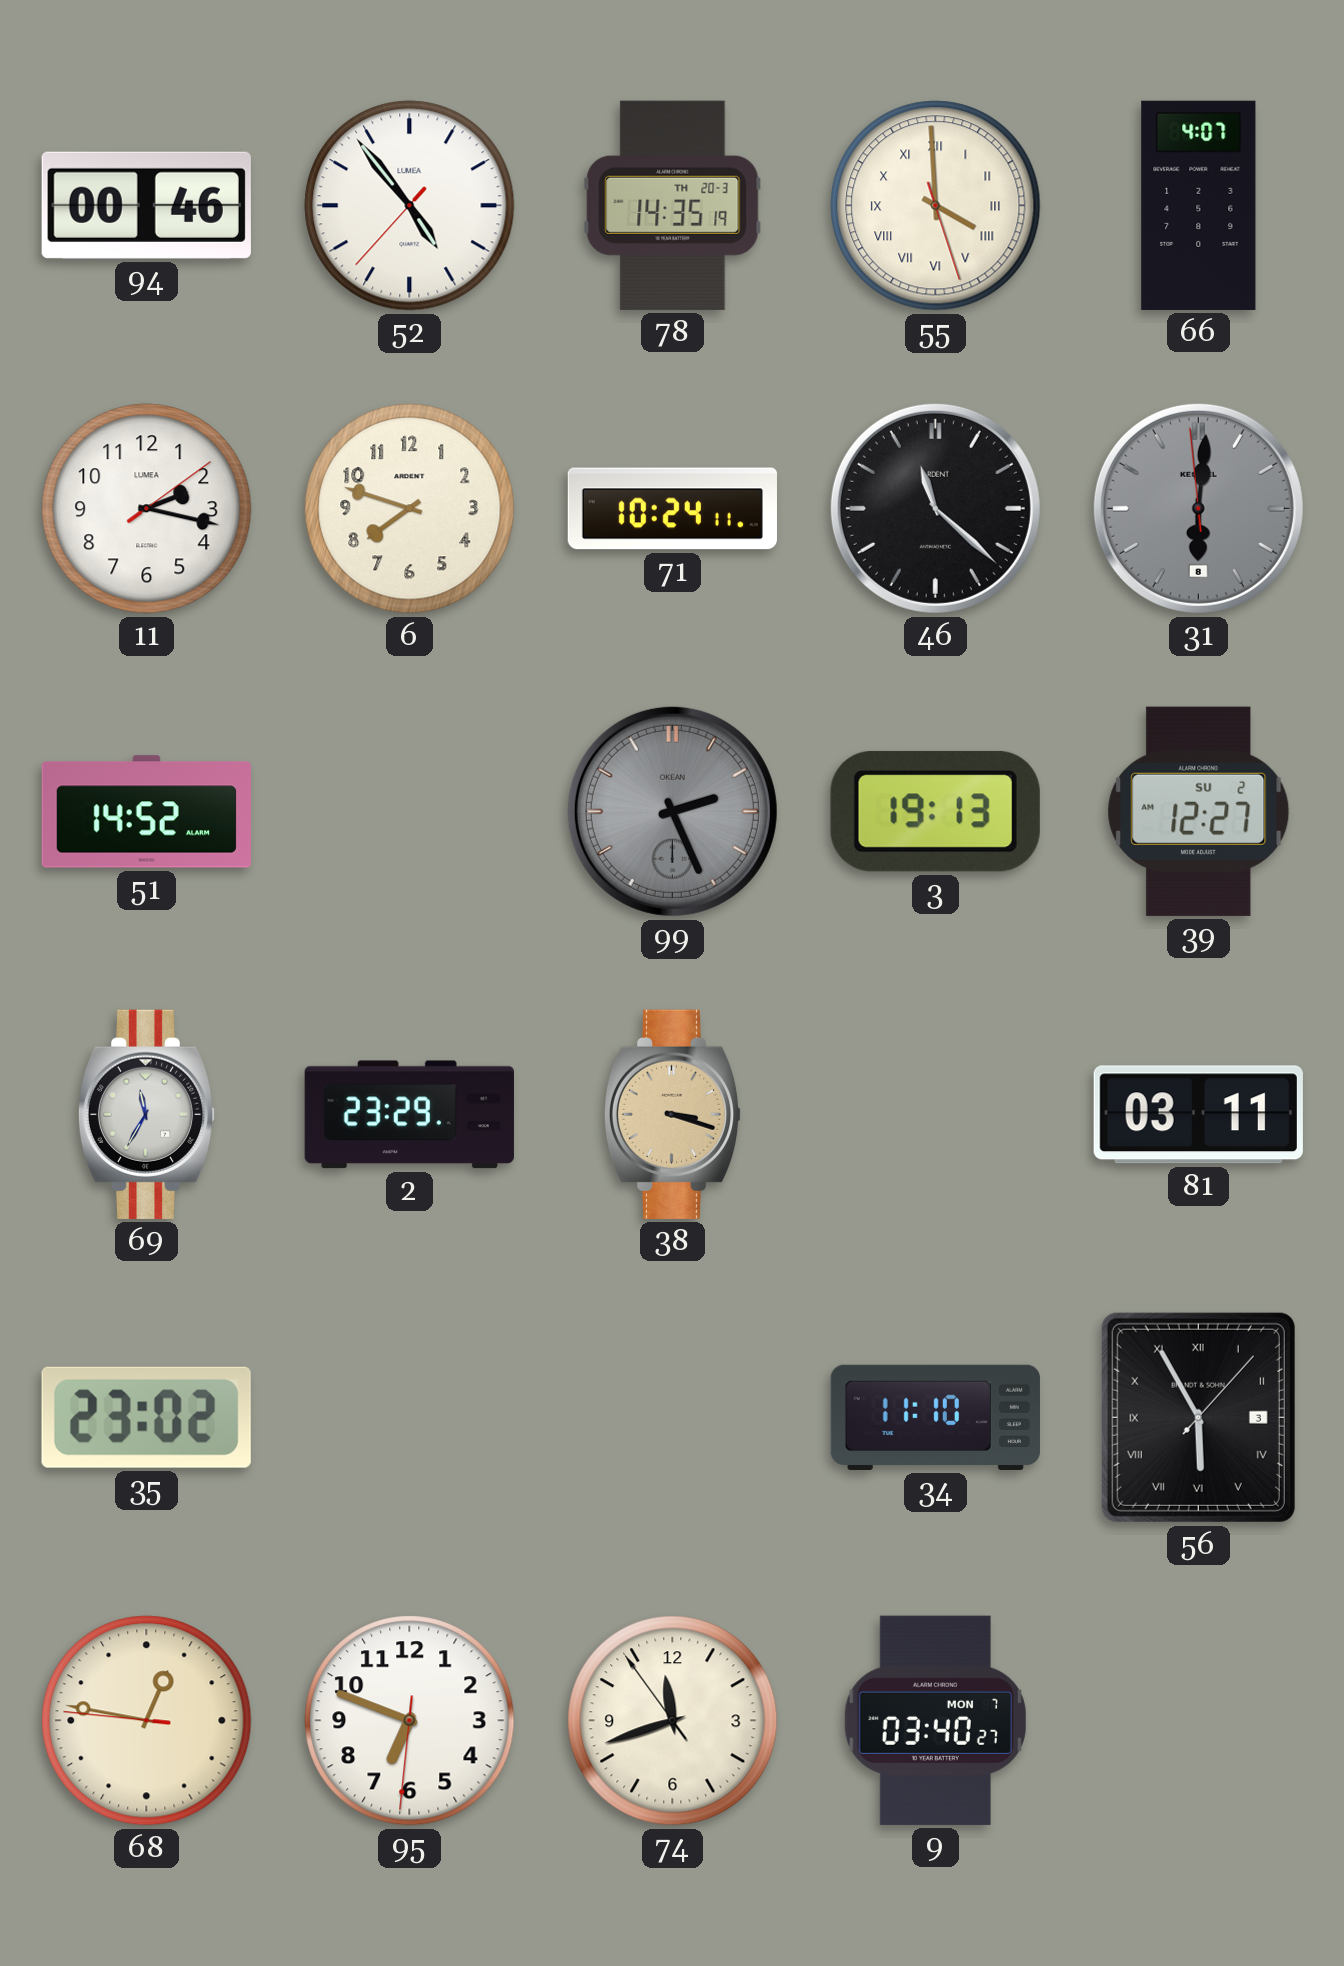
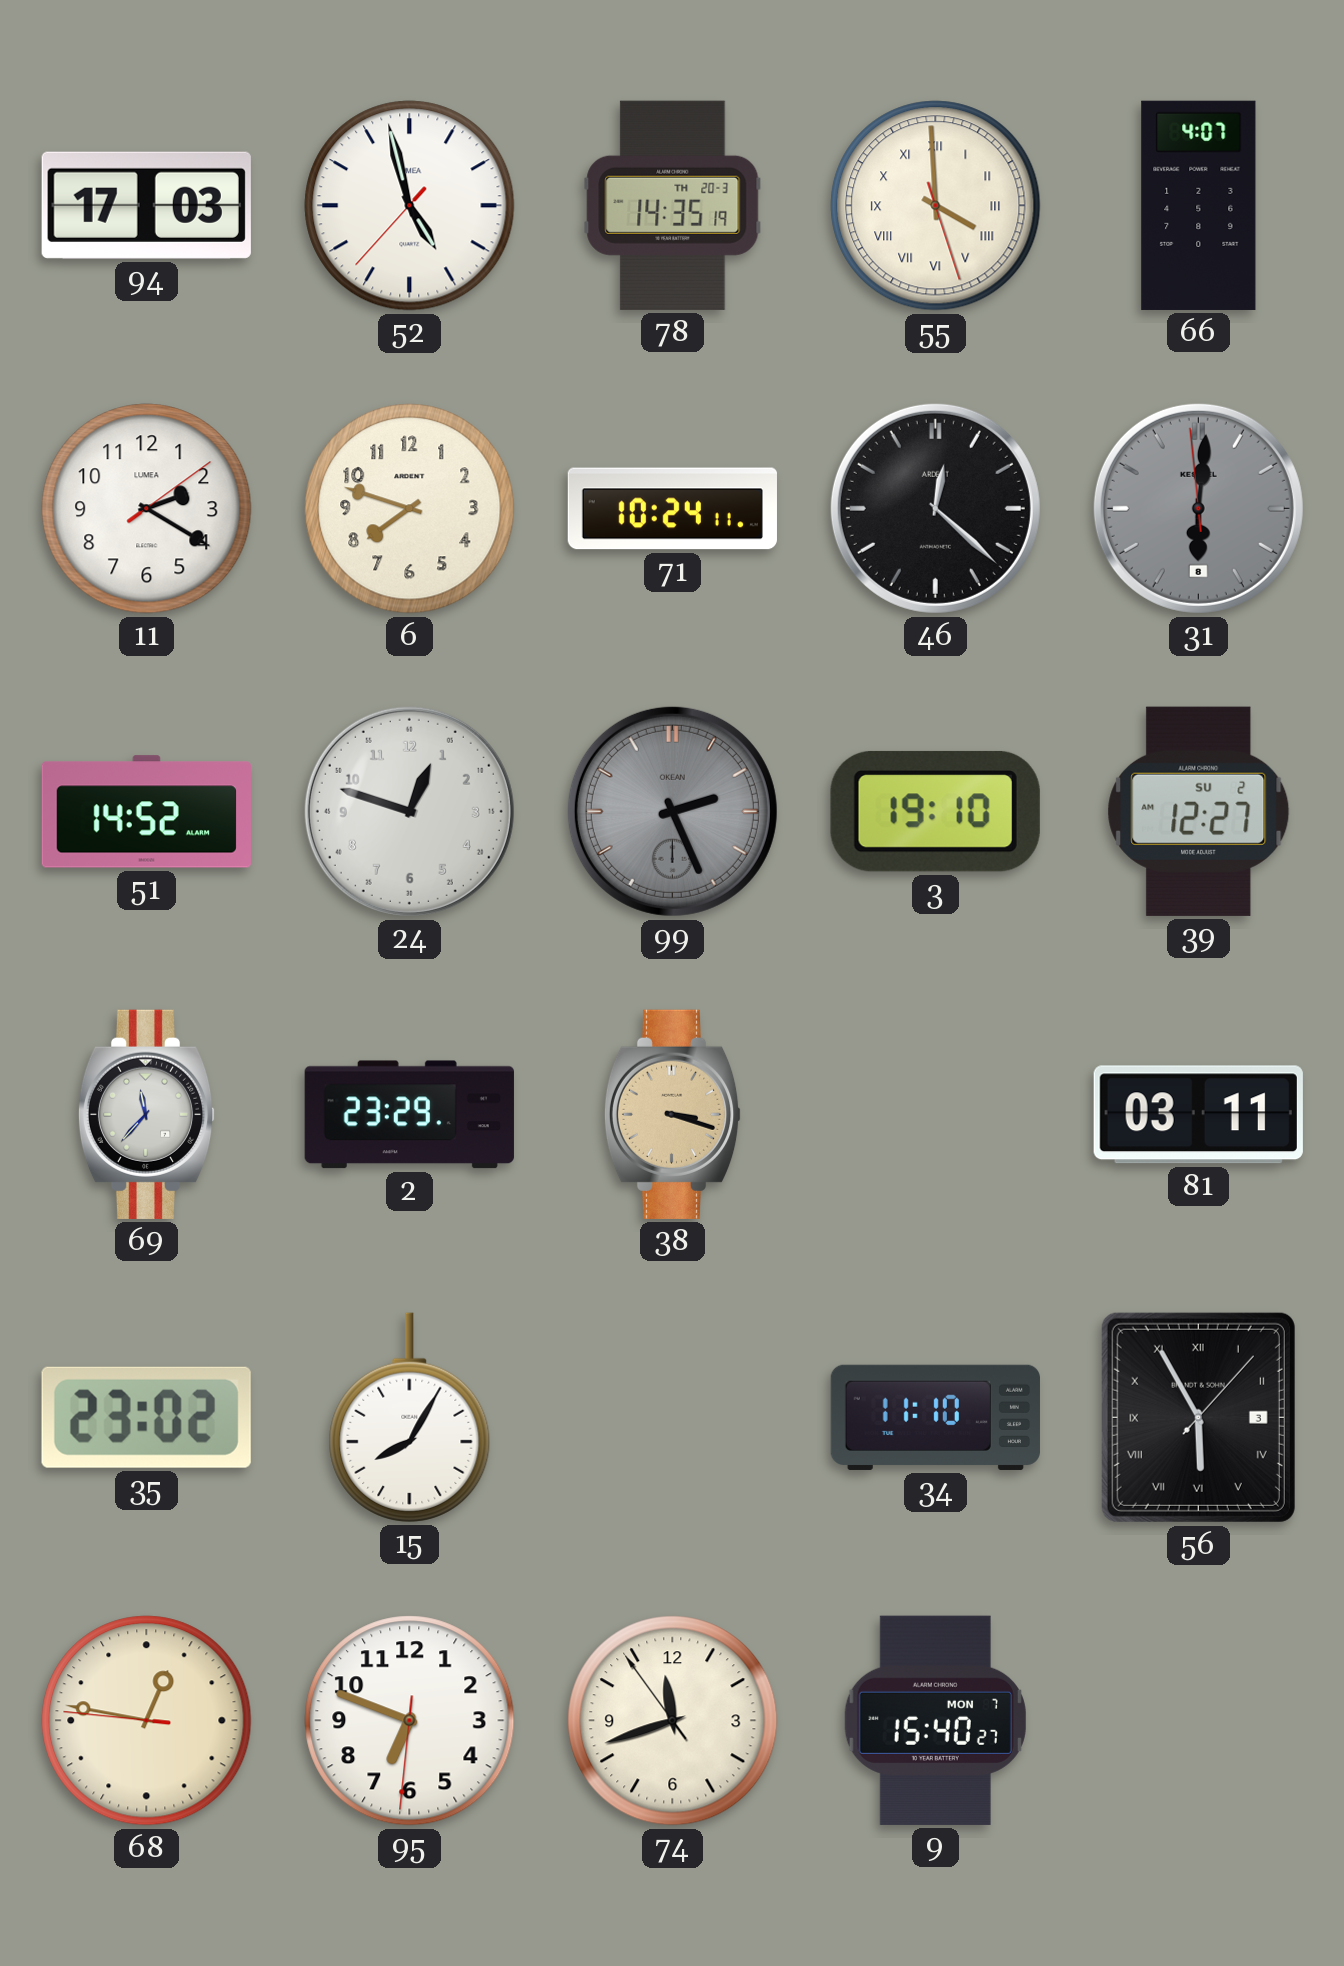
94: 00:46 -> 17:03 (146, 205)
52: 4:53 -> 4:57 (410, 206)
11: 2:17 -> 2:20 (147, 509)
46: 11:22 -> 12:22 (935, 508)
24: none -> 12:48 (409, 811)
3: 19:13 -> 19:10 (935, 811)
69: 11:35 -> 11:37 (147, 1114)
15: none -> 8:05 (410, 1417)
9: 03:40 -> 15:40 (935, 1720)
